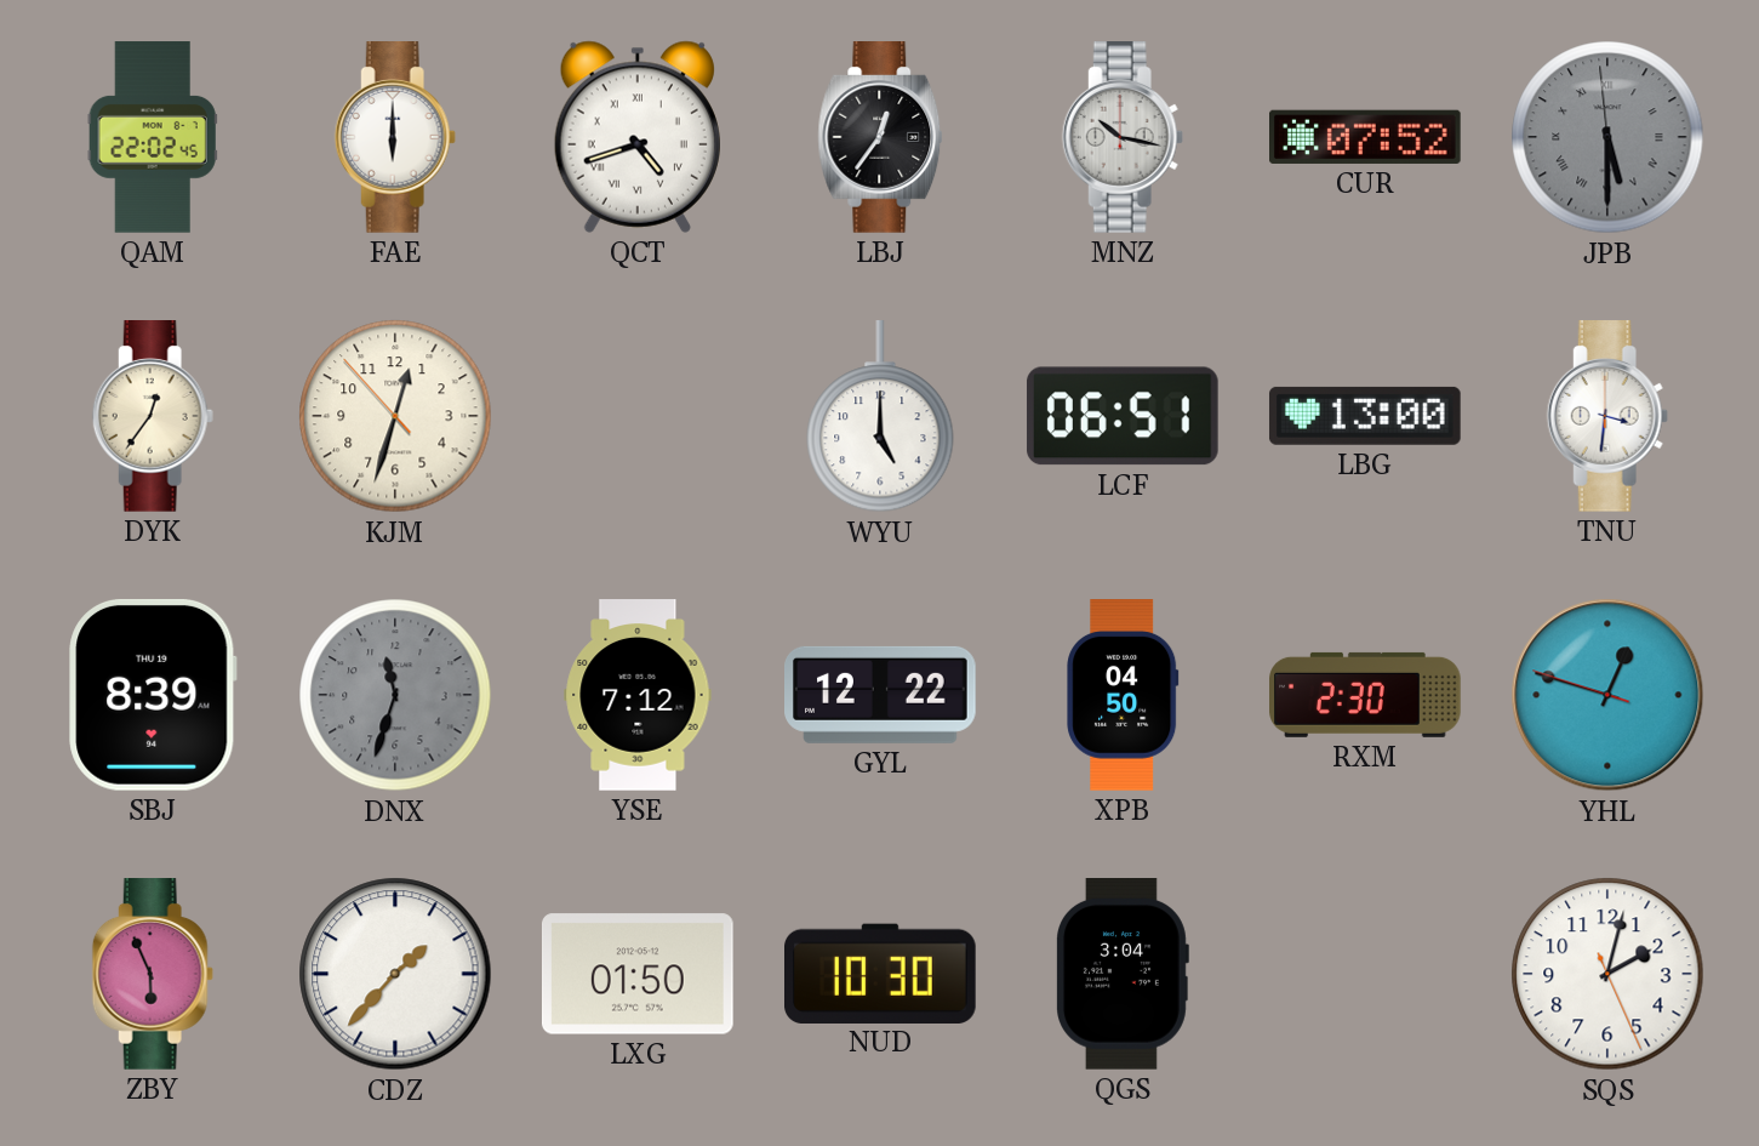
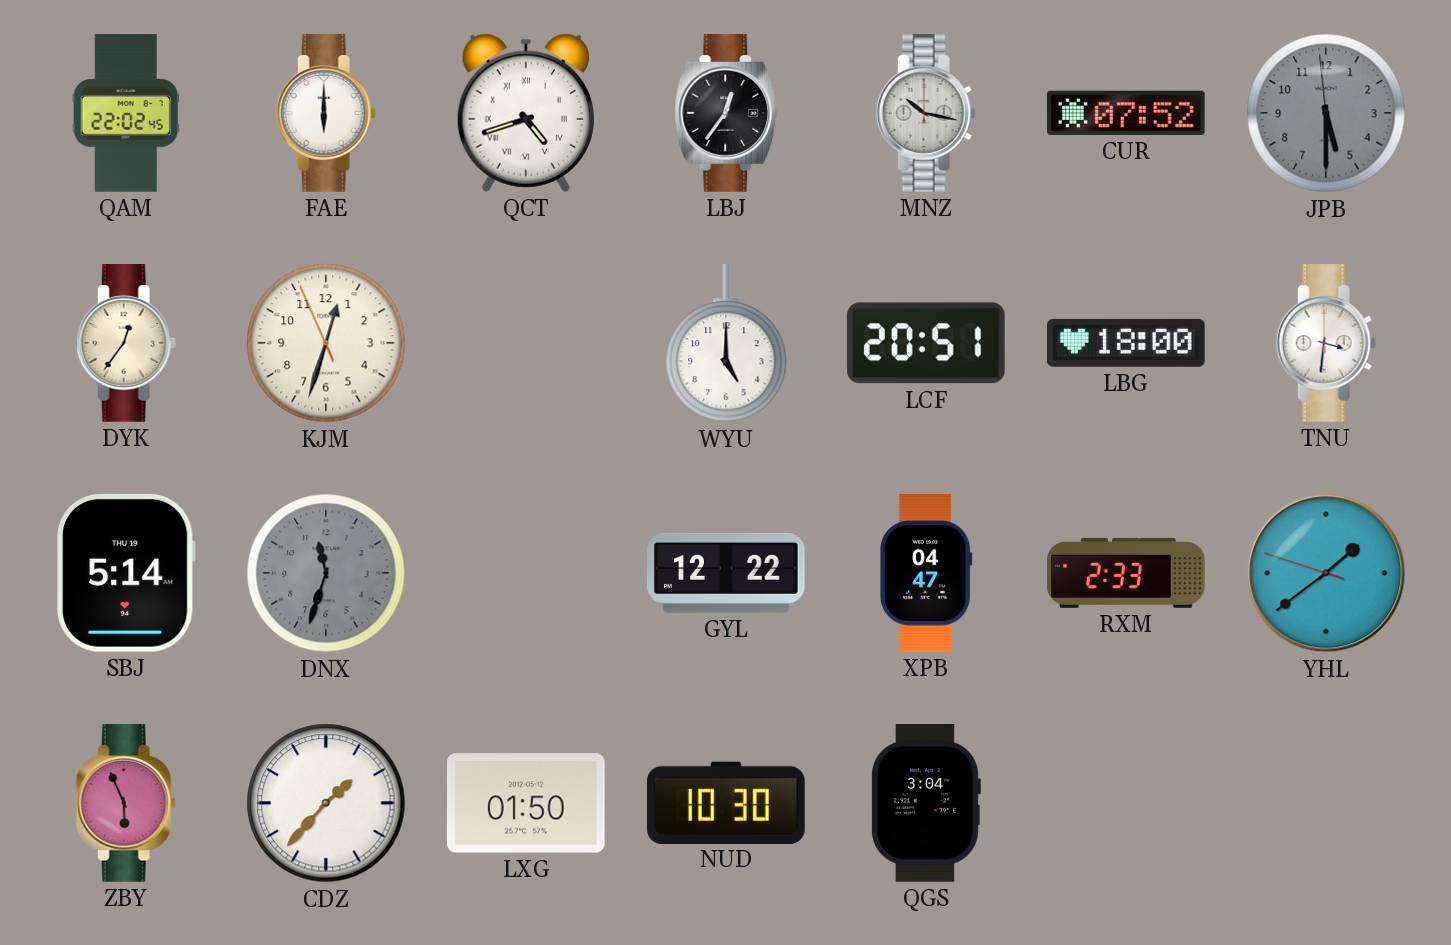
JPB numerals: Roman -> Arabic (1326, 113)
KJM: 12:32:53 -> 12:32:56 (326, 343)
LCF: 06:51 -> 20:51 (926, 343)
LBG: 13:00 -> 18:00 (1126, 343)
SBJ: 8:39 -> 5:14 (126, 573)
YSE: 7:12 -> none (638, 695)
XPB: 04:50 -> 04:47 (926, 573)
RXM: 2:30 -> 2:33 (1126, 573)
YHL: 12:47 -> 1:38 (1326, 573)
SQS: 2:02 -> none (1607, 974)
